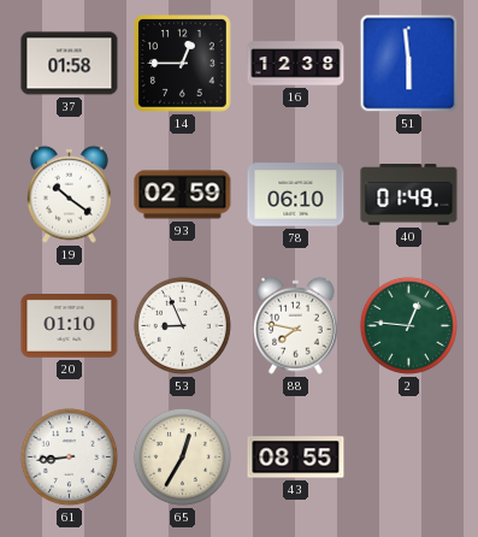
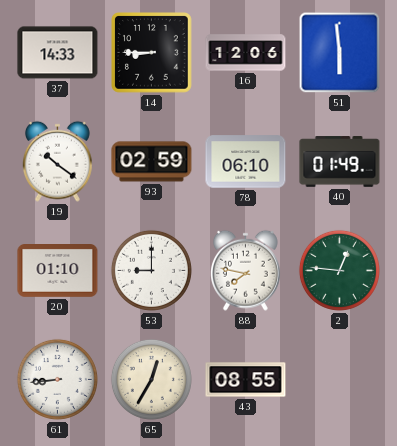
37: 01:58 -> 14:33 (58, 53)
14: 12:45 -> 8:45 (152, 53)
16: 12:38 -> 12:06 (246, 53)
53: 8:56 -> 9:00 (151, 270)
